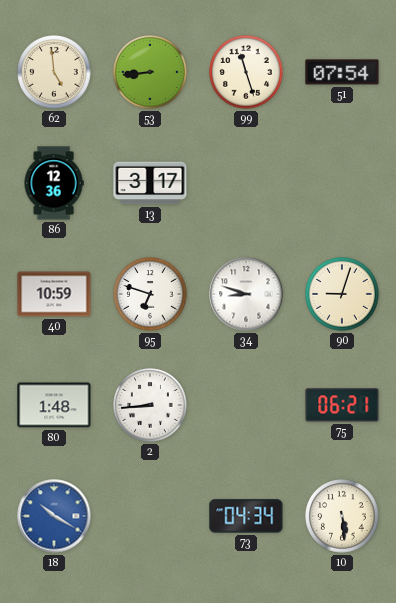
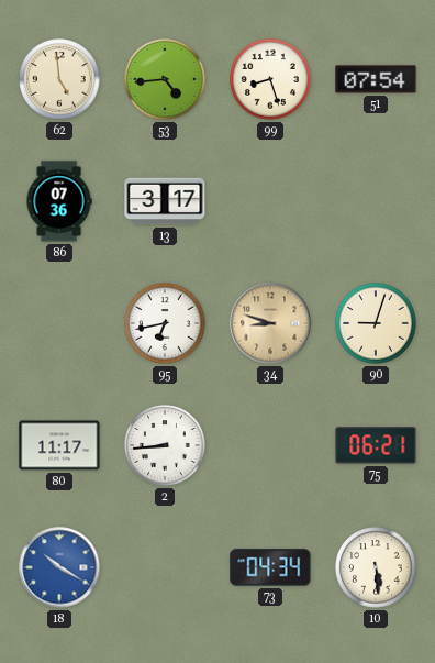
53: 8:44 -> 4:44 (165, 79)
99: 11:27 -> 8:27 (270, 79)
86: 12:36 -> 07:36 (59, 201)
40: 10:59 -> none (54, 294)
95: 6:48 -> 6:43 (165, 323)
34 dial: white -> champagne (270, 323)
80: 1:48 -> 11:17 (59, 445)
